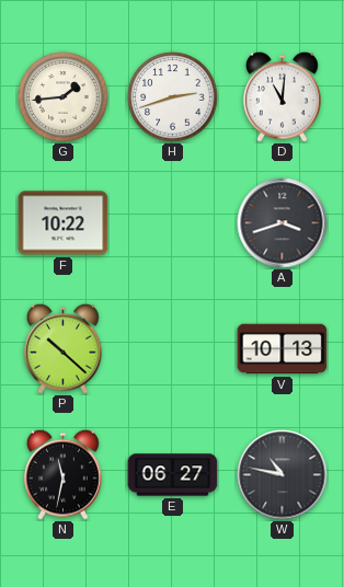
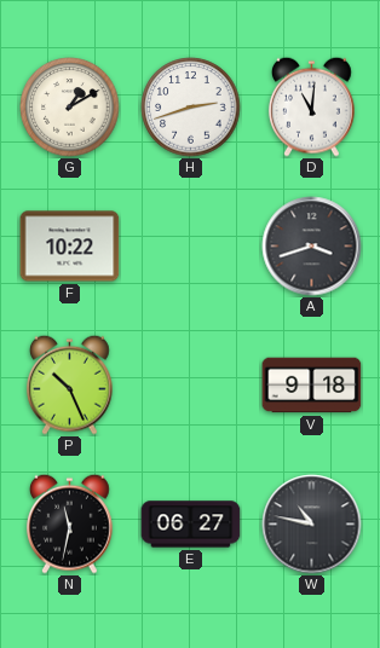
G: 1:44 -> 1:10 (70, 108)
P: 10:22 -> 10:26 (69, 384)
V: 10:13 -> 9:18 (312, 386)
